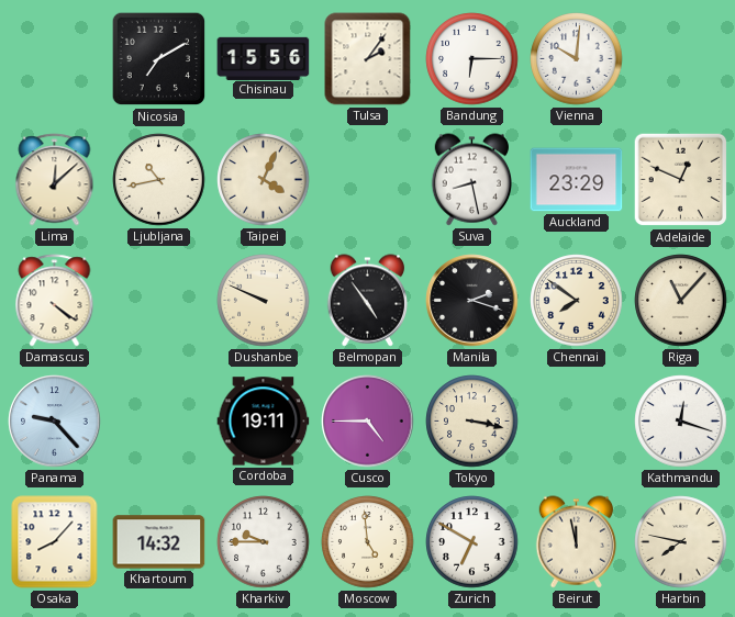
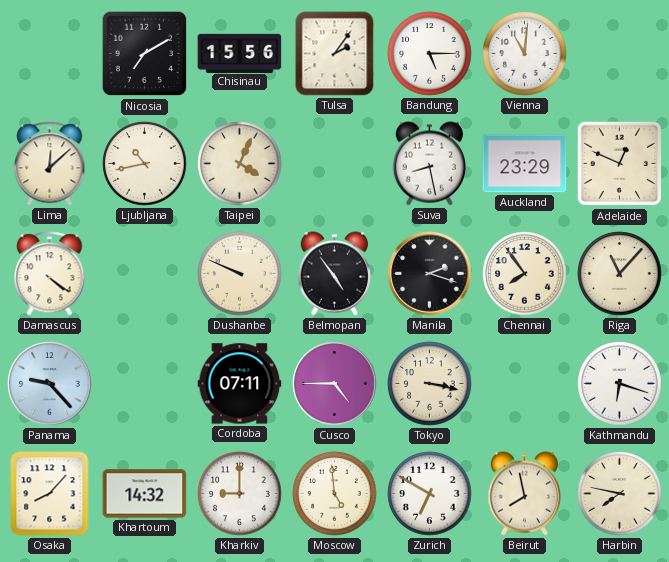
Bandung: 6:15 -> 5:15 (430, 54)
Vienna: 10:01 -> 11:01 (525, 54)
Chennai: 7:51 -> 7:54 (525, 274)
Cordoba: 19:11 -> 07:11 (240, 384)
Kathmandu: 12:18 -> 6:18 (620, 384)
Kharkiv: 9:45 -> 9:00 (240, 494)
Beirut: 11:58 -> 7:58 (524, 494)
